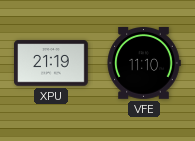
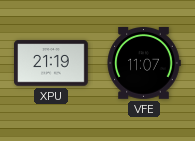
VFE: 11:10 -> 11:07 (144, 64)
